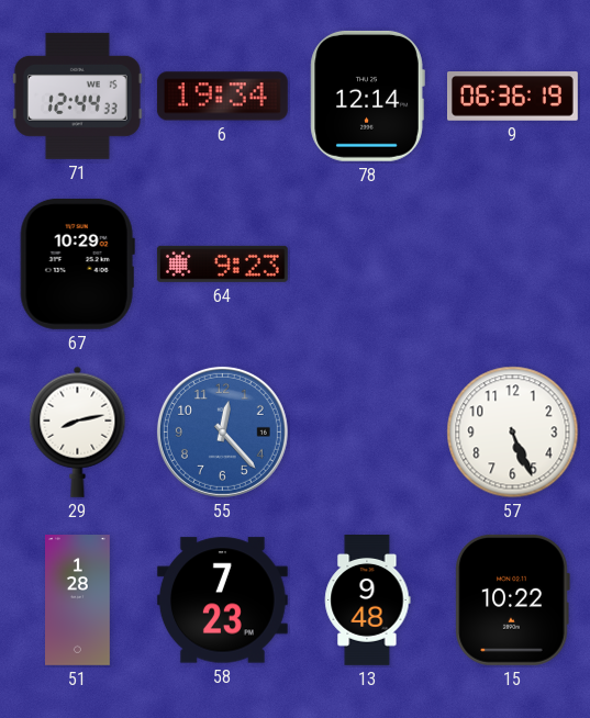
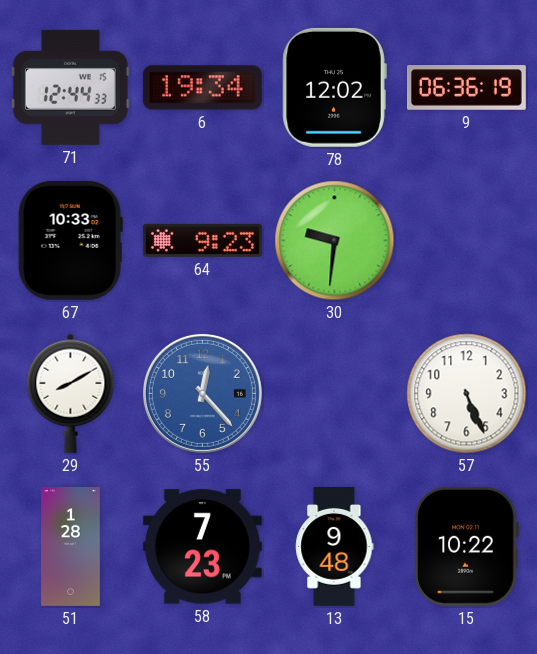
78: 12:14 -> 12:02 (334, 87)
67: 10:29 -> 10:33 (70, 240)
30: none -> 9:31 (335, 241)
29: 8:13 -> 8:10 (71, 393)
